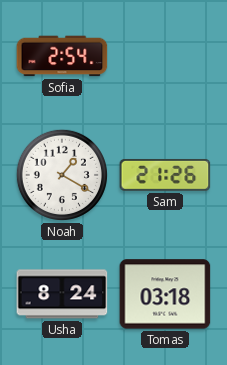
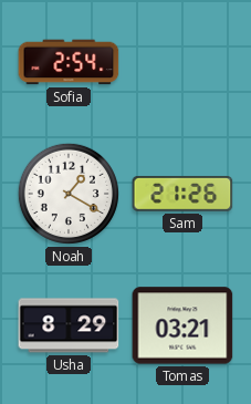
Usha: 8:24 -> 8:29 (69, 325)
Tomas: 03:18 -> 03:21 (182, 325)
